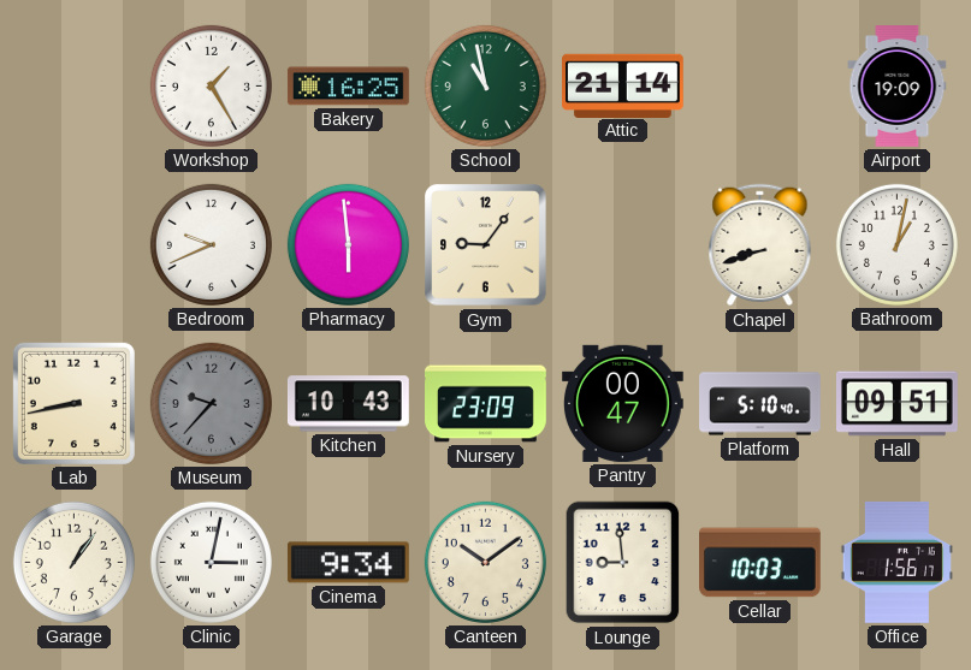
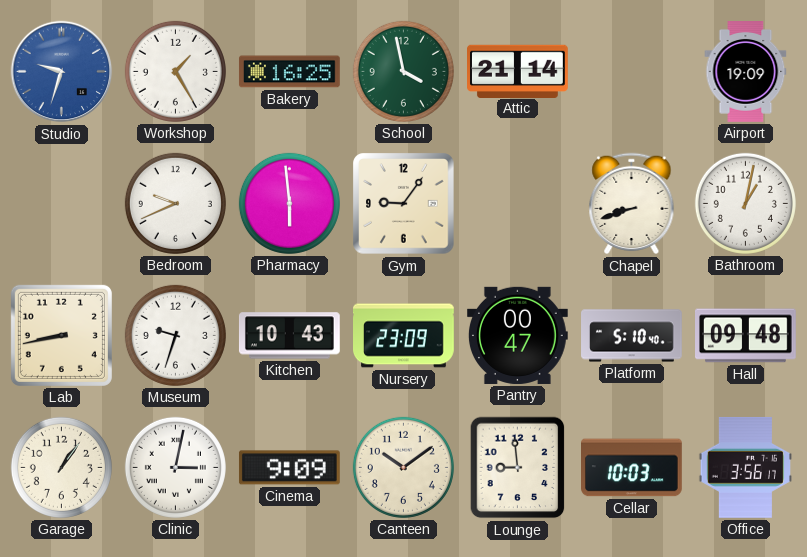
Studio: none -> 9:33 (62, 72)
School: 10:58 -> 3:58 (403, 71)
Museum: 9:37 -> 9:33 (175, 335)
Museum dial: grey -> white (175, 335)
Hall: 09:51 -> 09:48 (746, 336)
Cinema: 9:34 -> 9:09 (289, 468)
Office: 1:56 -> 3:56 (745, 468)
